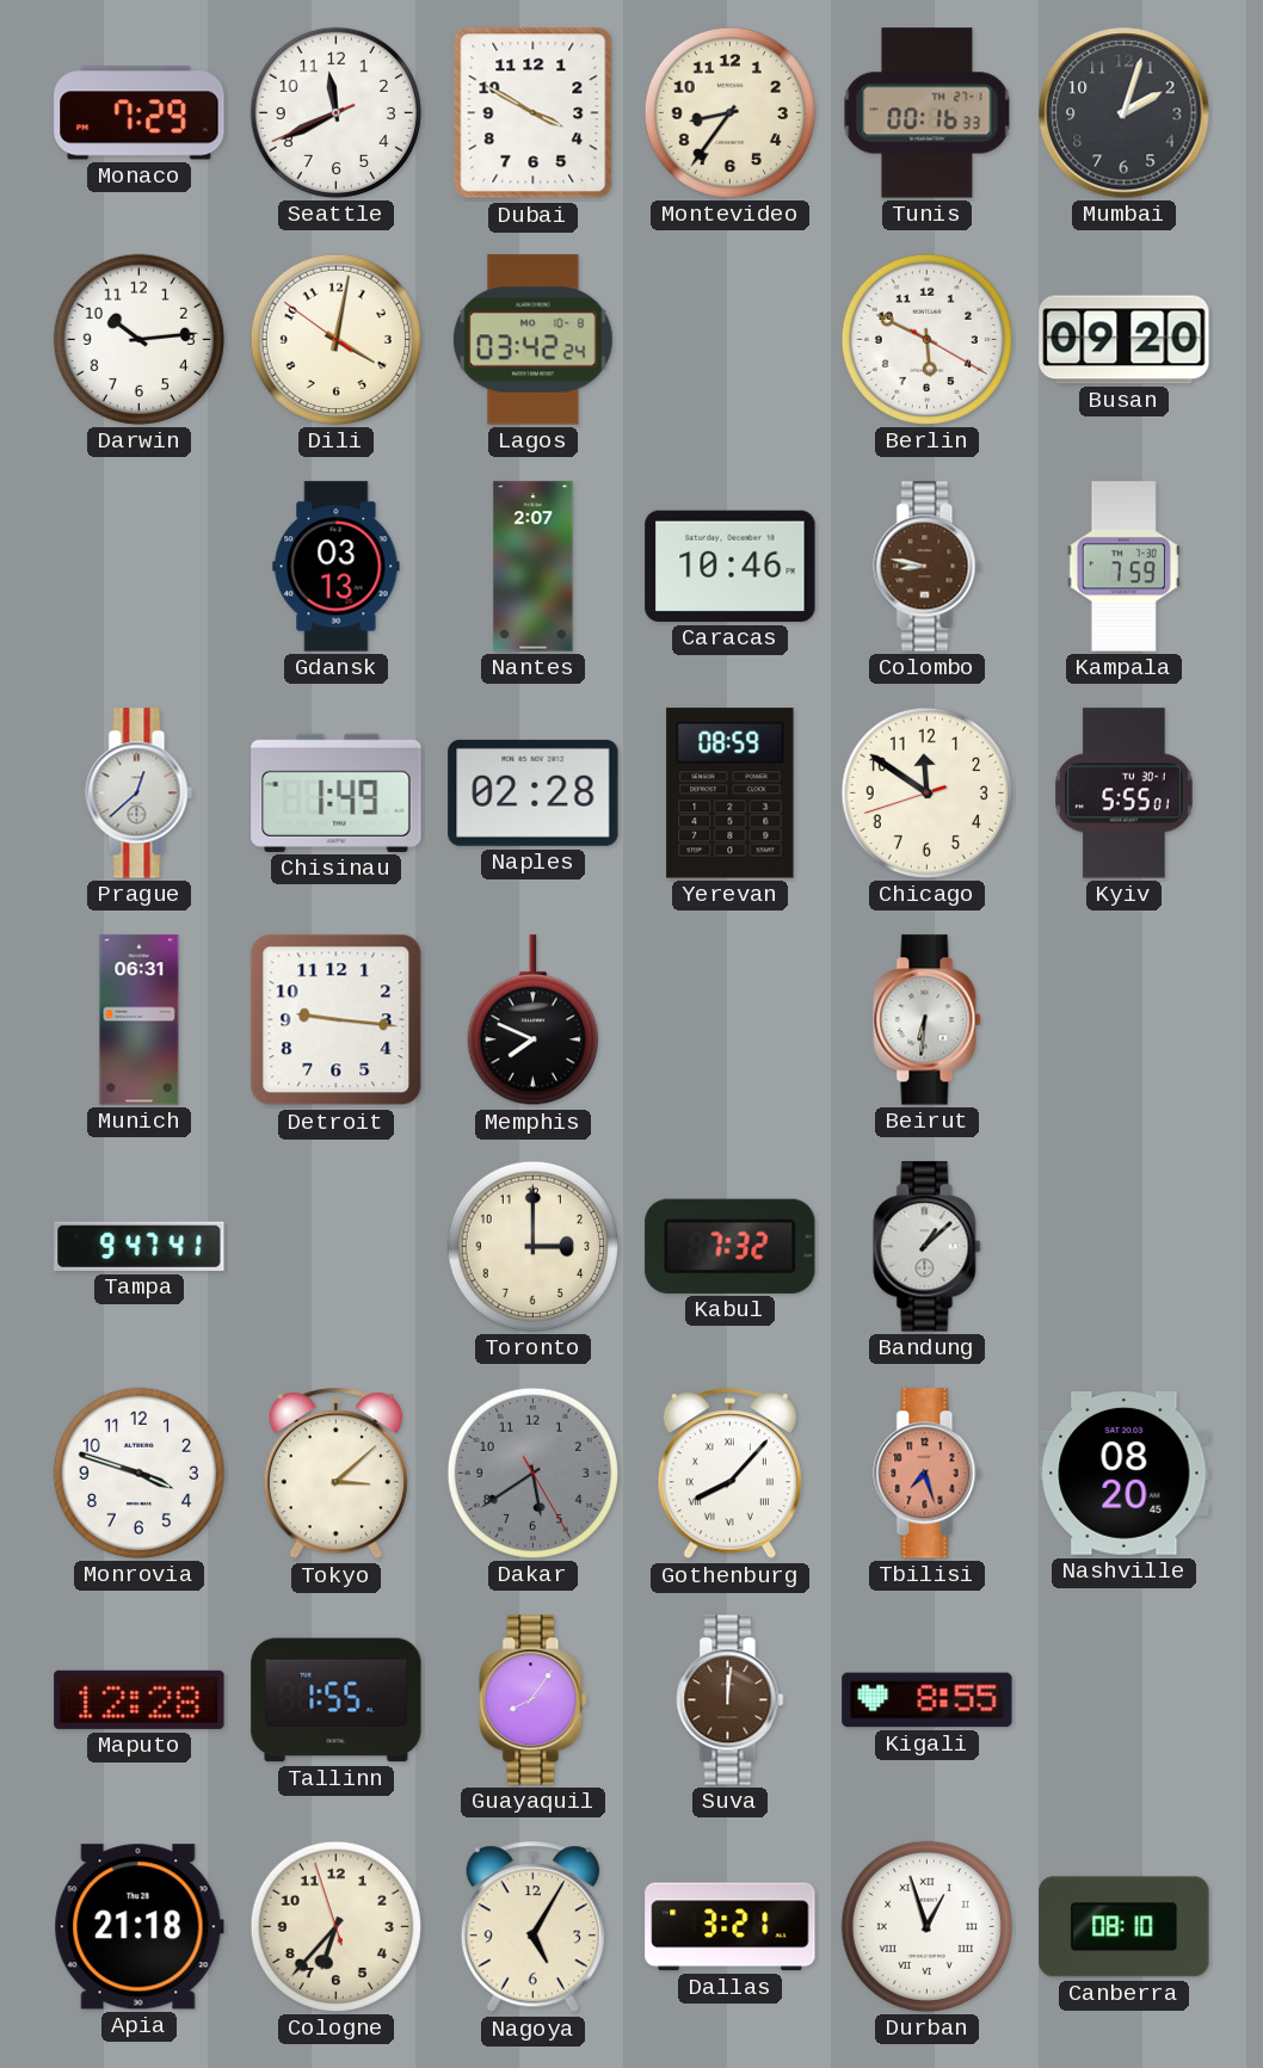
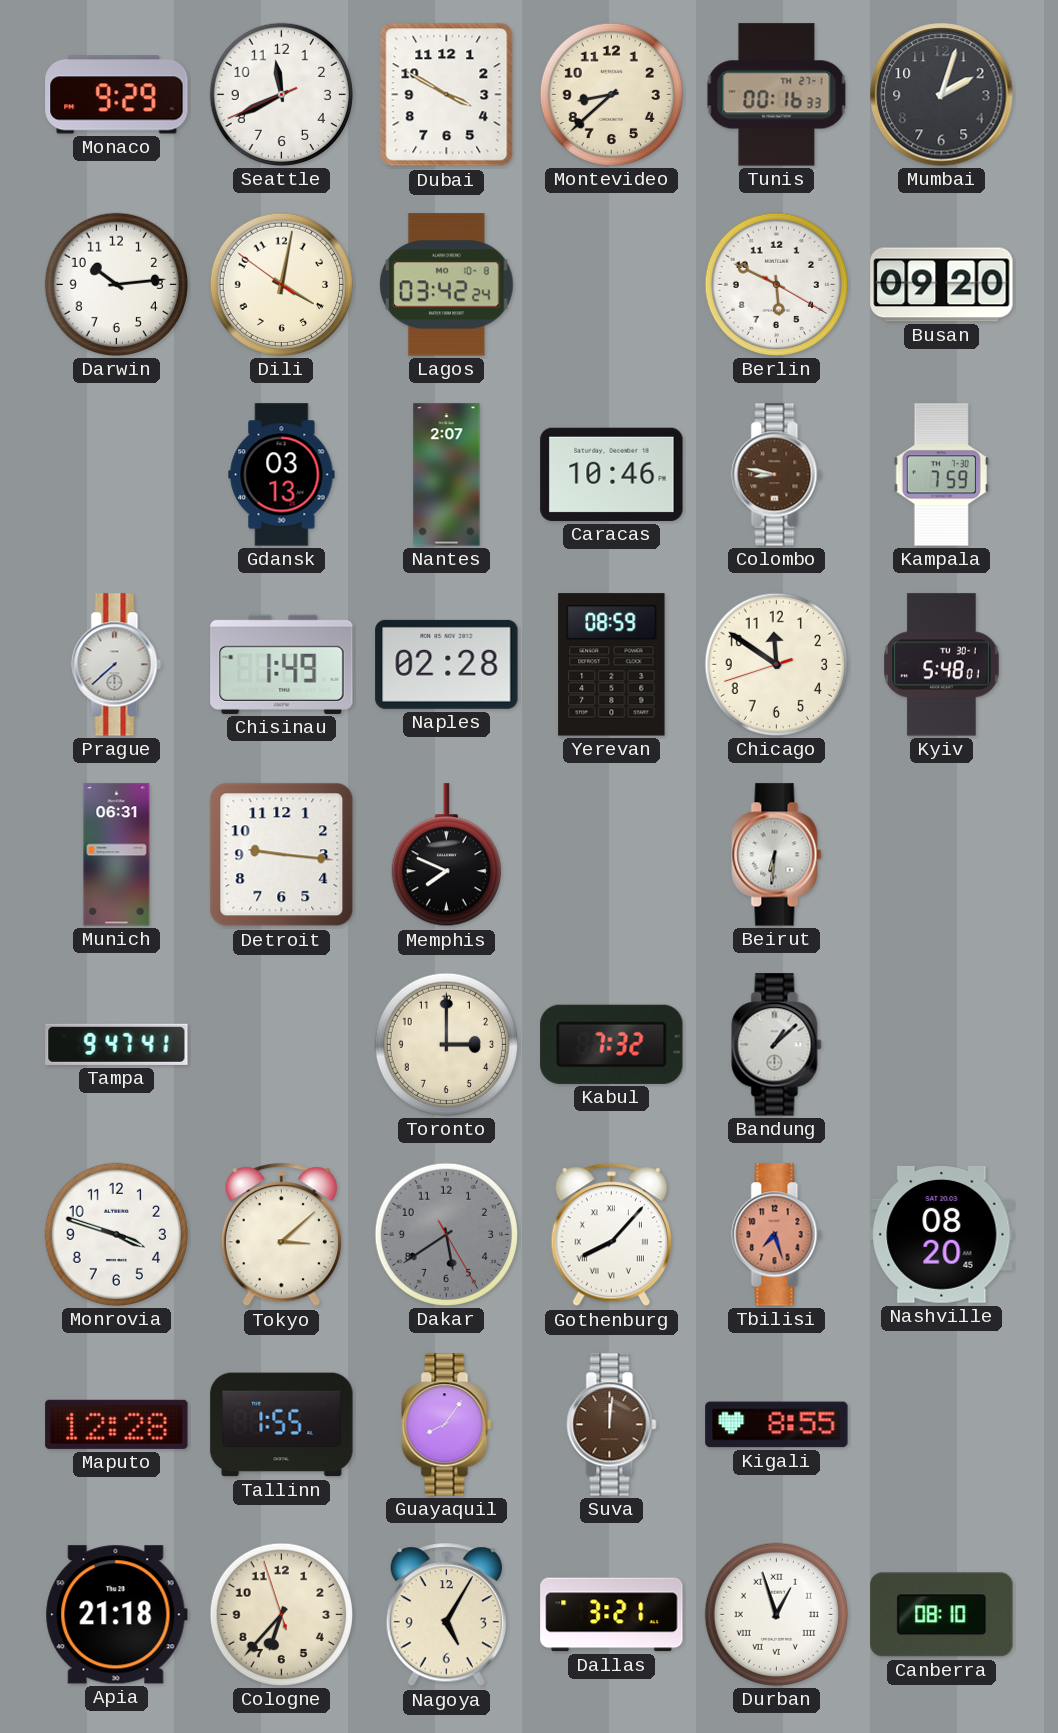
Monaco: 7:29 -> 9:29 (117, 95)
Montevideo: 8:36 -> 8:38 (611, 94)
Prague: 12:38 -> 7:38 (117, 665)
Kyiv: 5:55 -> 5:48 (942, 665)
